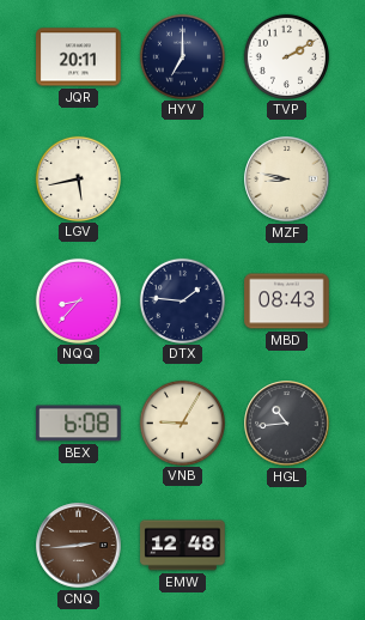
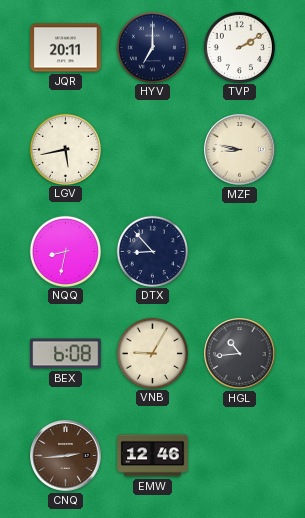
NQQ: 8:37 -> 8:32 (65, 251)
DTX: 1:46 -> 8:53 (152, 251)
MBD: 08:43 -> none (287, 302)
EMW: 12:48 -> 12:46 (153, 456)
